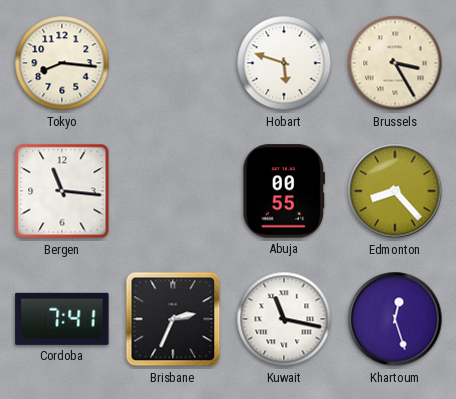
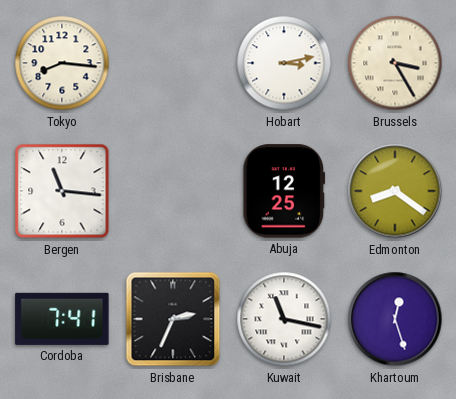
Hobart: 5:48 -> 3:13 (284, 63)
Abuja: 00:55 -> 12:25 (284, 191)
Edmonton: 8:23 -> 8:21 (395, 191)
